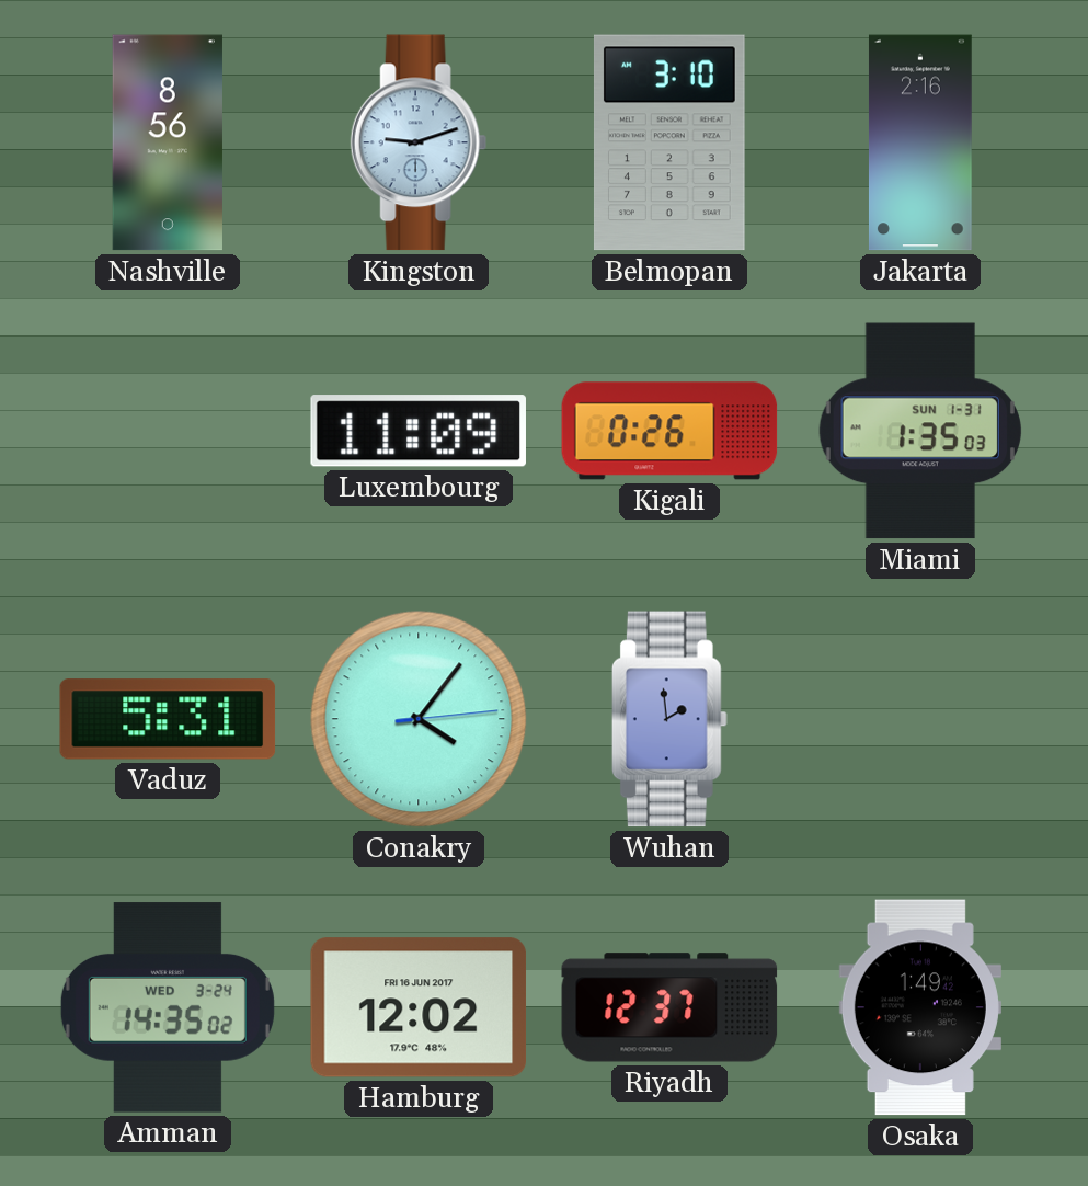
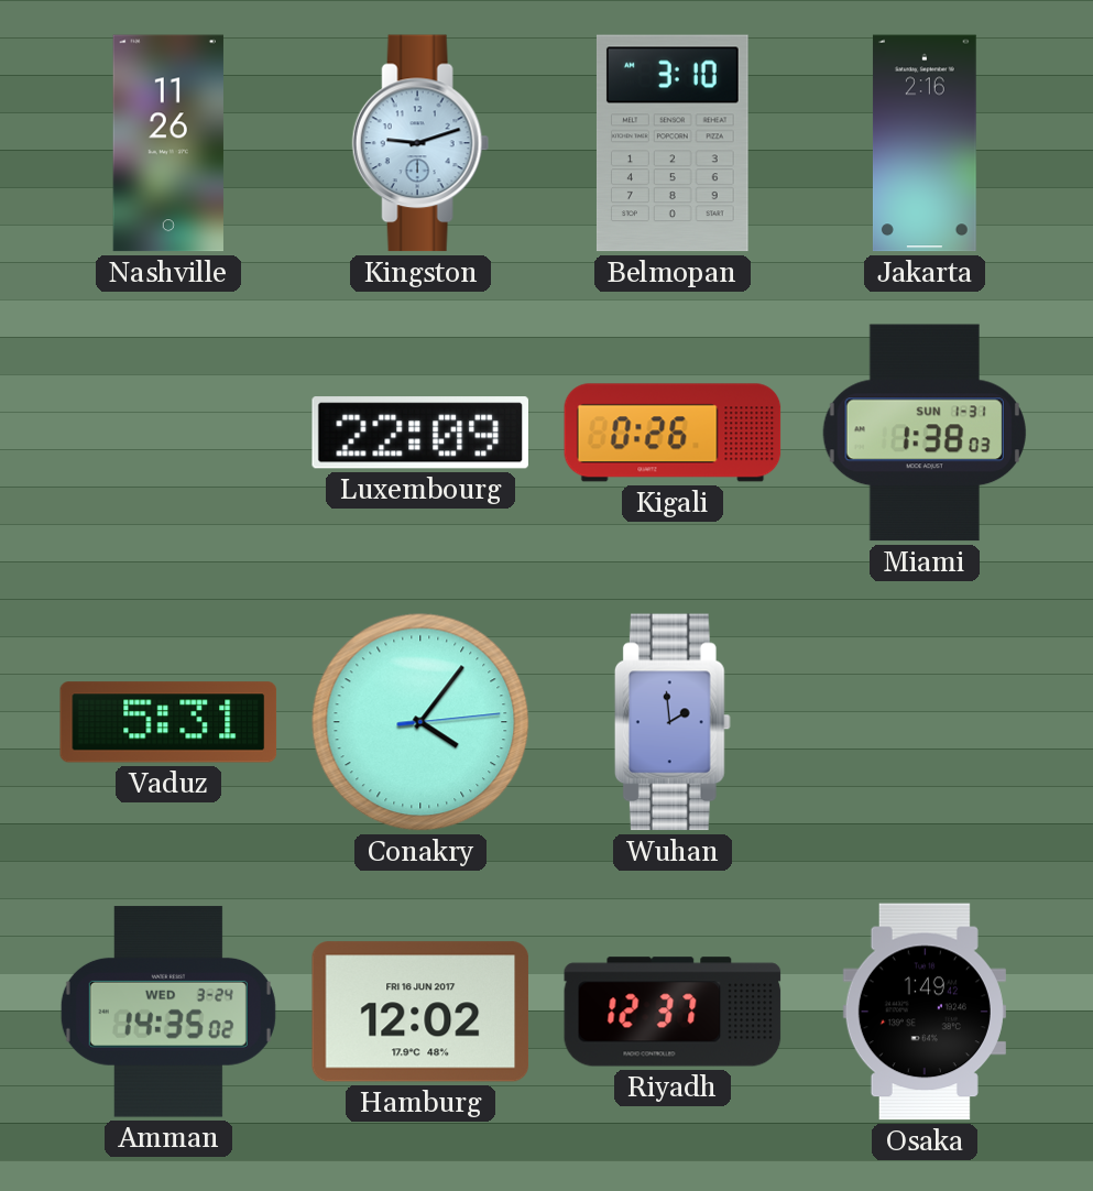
Nashville: 8:56 -> 11:26 (168, 143)
Luxembourg: 11:09 -> 22:09 (420, 433)
Miami: 1:35 -> 1:38 (925, 433)
